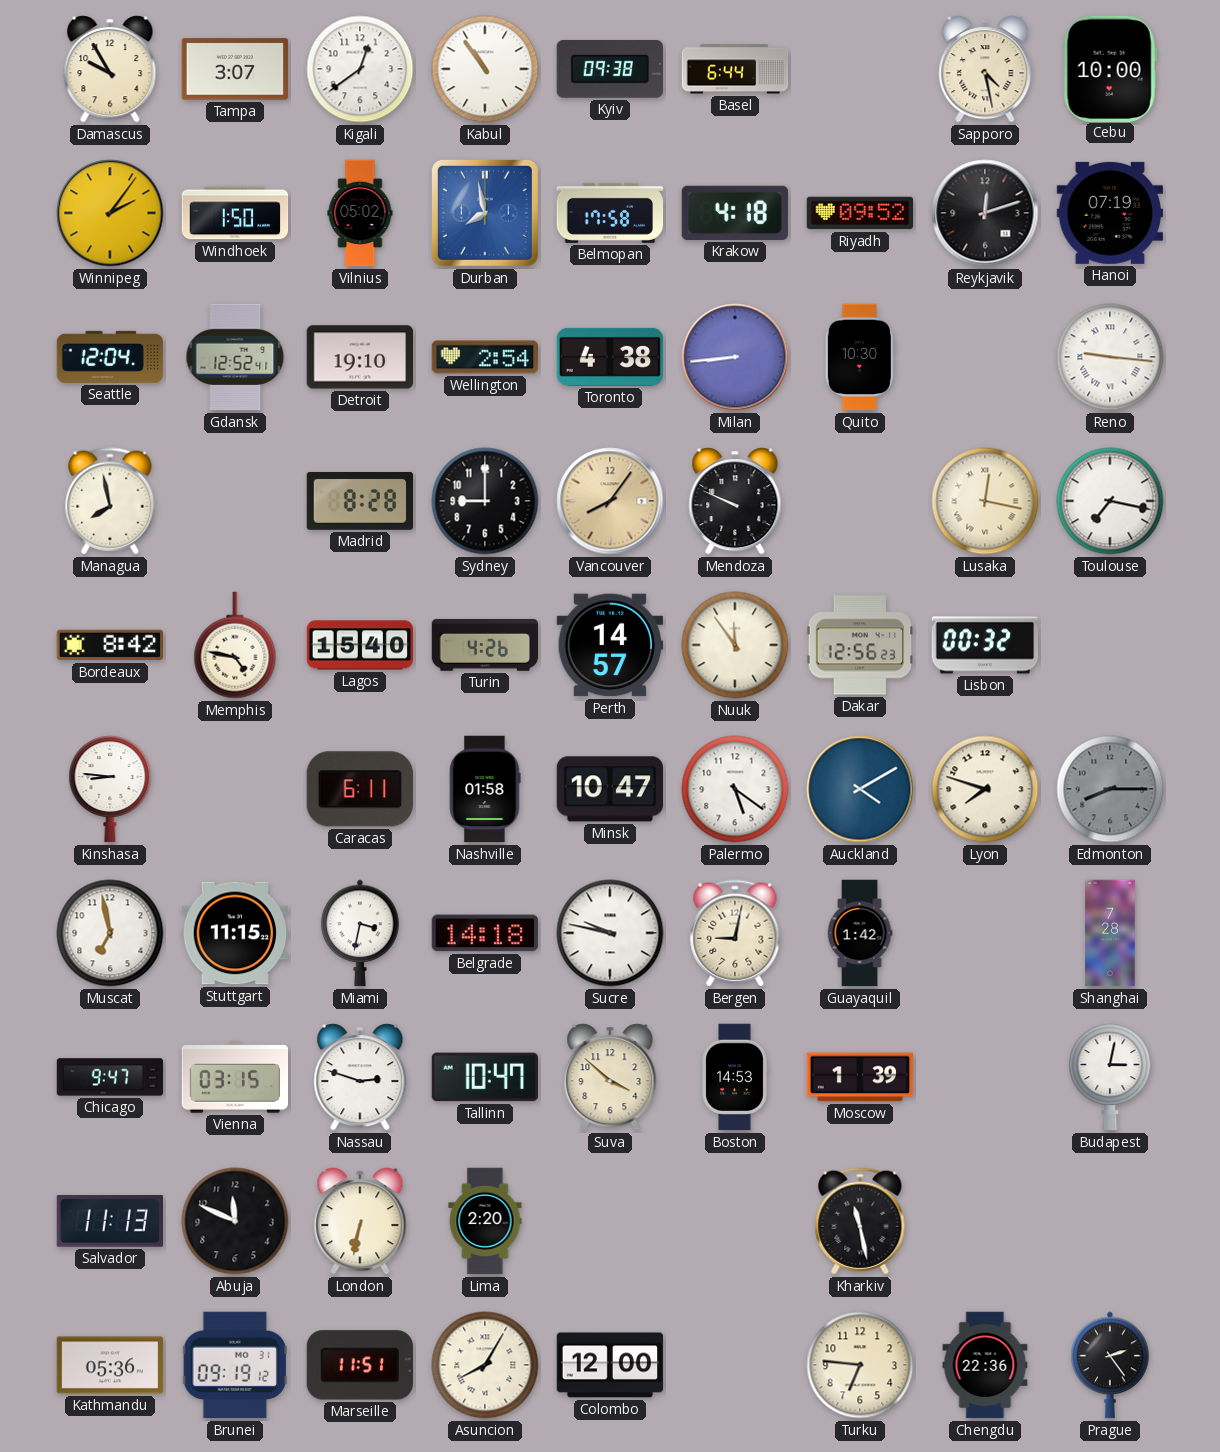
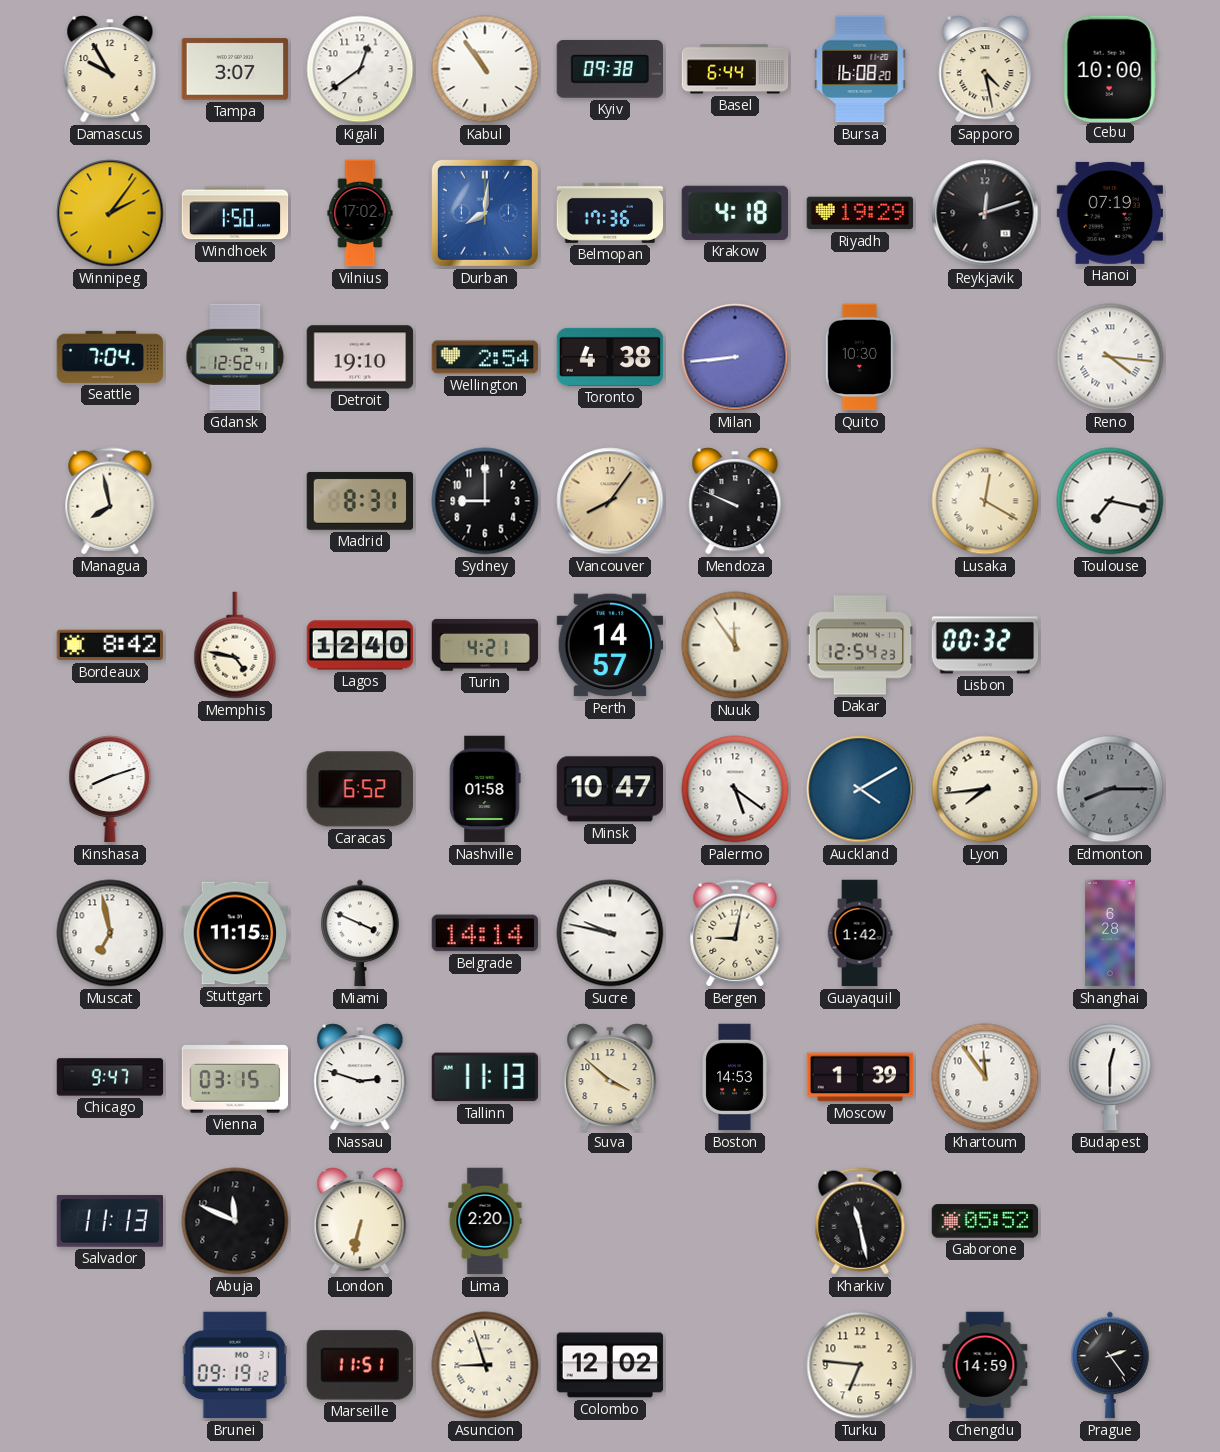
Bursa: none -> 16:08 (860, 69)
Vilnius: 05:02 -> 17:02 (360, 213)
Durban: 7:58 -> 8:01 (485, 213)
Belmopan: 17:58 -> 17:36 (610, 213)
Riyadh: 09:52 -> 19:29 (860, 213)
Seattle: 12:04 -> 7:04 (110, 357)
Reno: 9:16 -> 4:16 (1110, 357)
Madrid: 8:28 -> 8:31 (360, 501)
Lusaka: 12:17 -> 12:20 (985, 501)
Lagos: 15:40 -> 12:40 (360, 645)
Turin: 4:26 -> 4:21 (485, 645)
Dakar: 12:56 -> 12:54 (860, 645)
Kinshasa: 8:46 -> 8:12 (110, 789)
Caracas: 6:11 -> 6:52 (360, 789)
Lyon: 7:48 -> 7:44 (985, 789)
Miami: 3:32 -> 3:49 (360, 933)
Belgrade: 14:18 -> 14:14 (485, 933)
Shanghai: 7:28 -> 6:28 (1110, 933)
Tallinn: 10:47 -> 11:13 (484, 1077)
Khartoum: none -> 11:54 (985, 1077)
Budapest: 3:02 -> 12:30 (1110, 1077)
Gaborone: none -> 05:52 (985, 1221)
Kathmandu: 05:36 -> none (110, 1365)
Asuncion: 8:05 -> 8:57 (485, 1365)
Colombo: 12:00 -> 12:02 (610, 1365)
Chengdu: 22:36 -> 14:59 (985, 1365)
